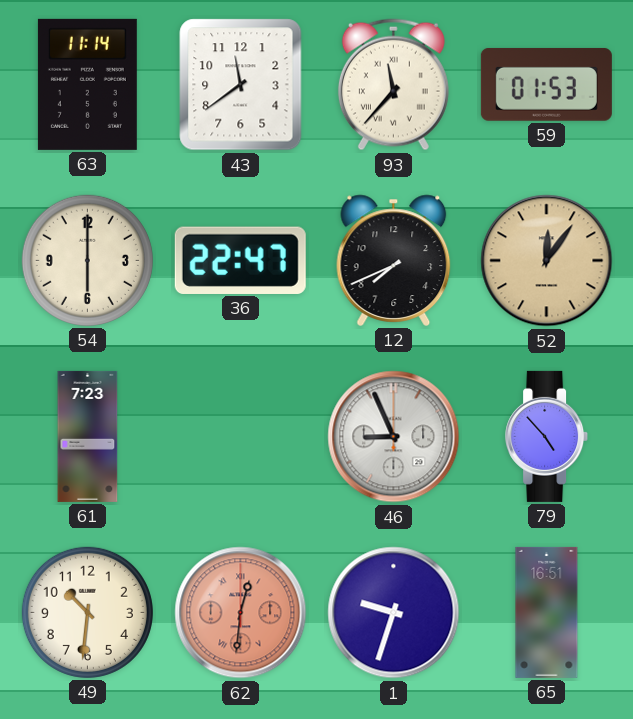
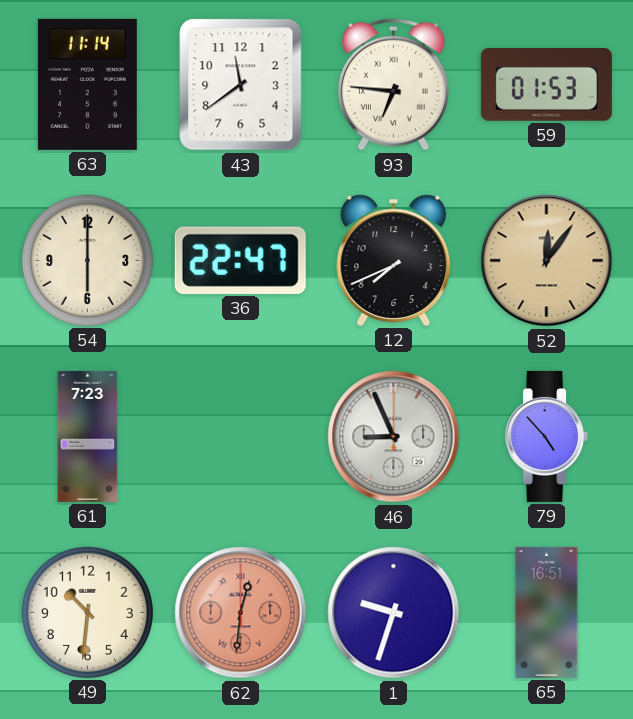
93: 11:37 -> 6:46 (393, 85)
